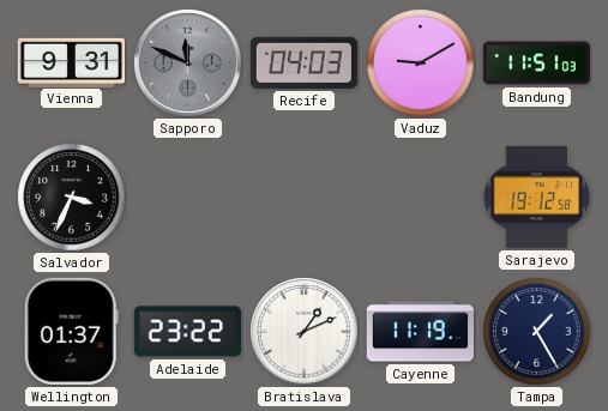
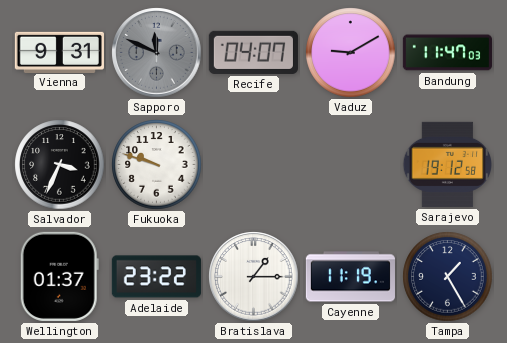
Recife: 04:03 -> 04:07 (253, 52)
Bandung: 11:51 -> 11:47 (447, 53)
Fukuoka: none -> 9:48 (157, 165)
Bratislava: 1:11 -> 1:15 (254, 277)
